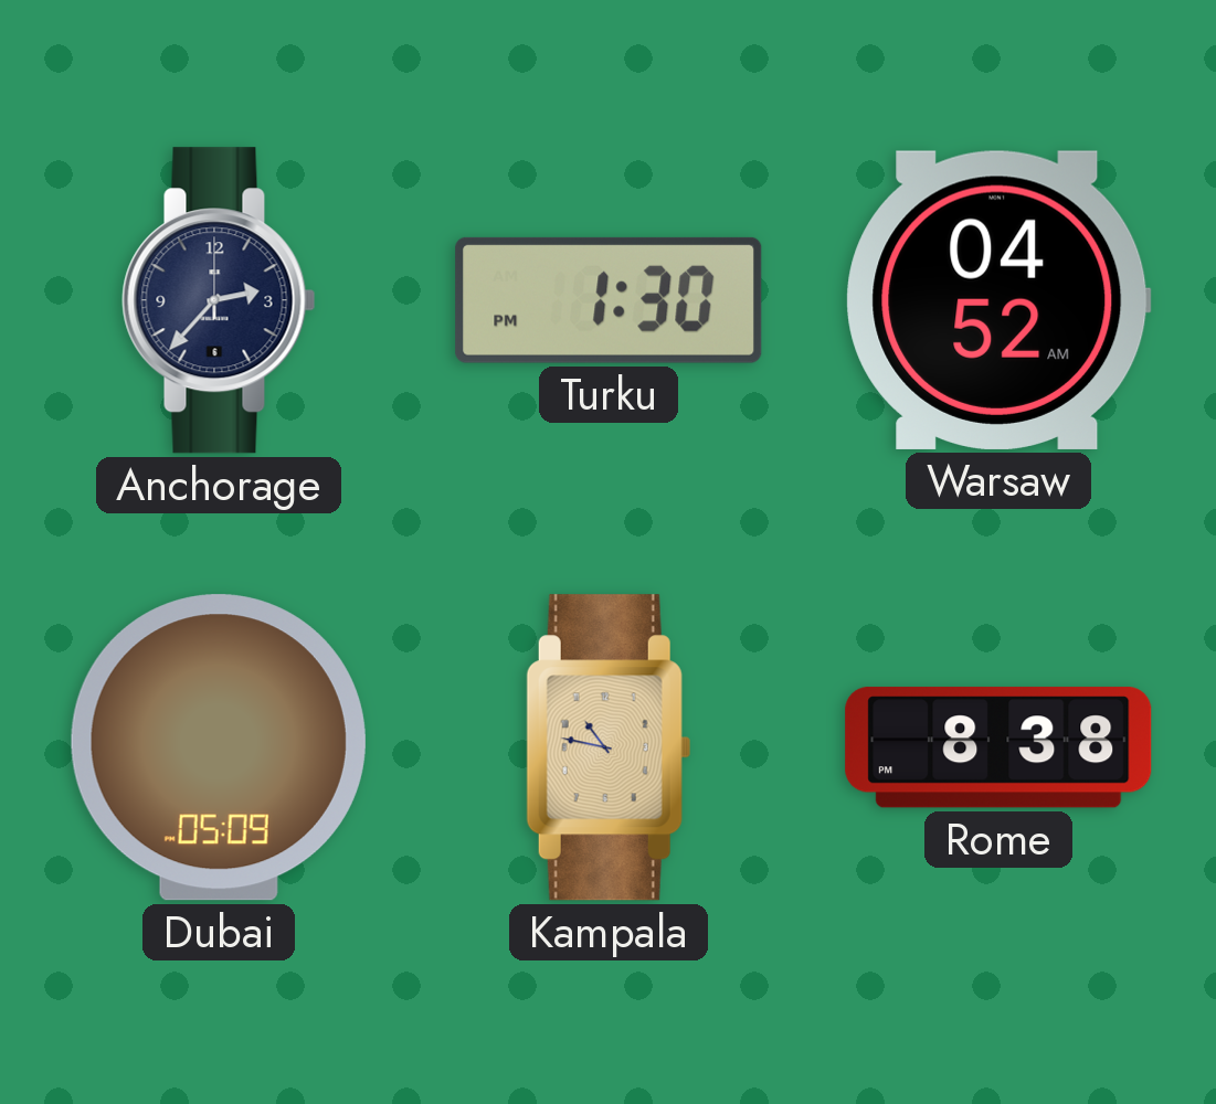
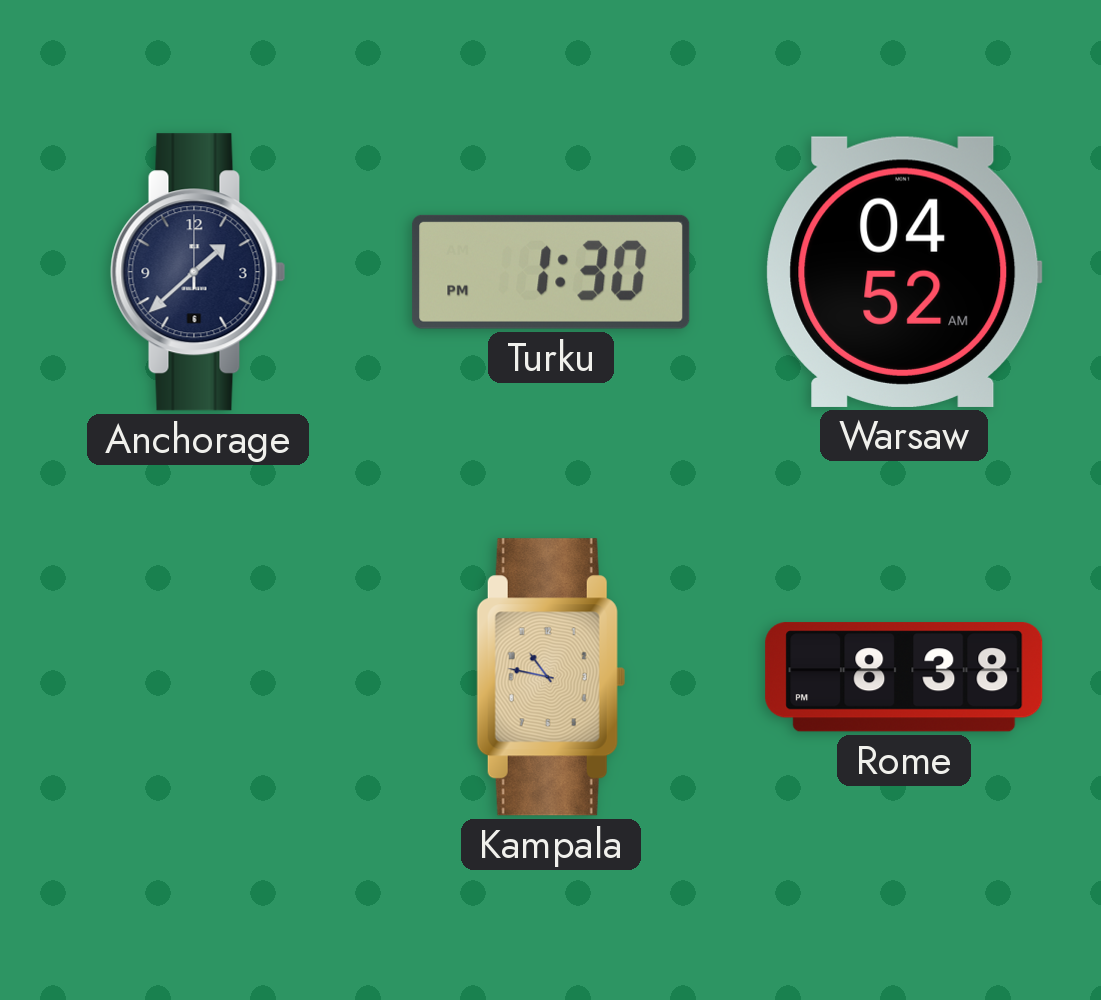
Anchorage: 2:37 -> 1:38 (198, 272)
Dubai: 05:09 -> none (219, 747)
